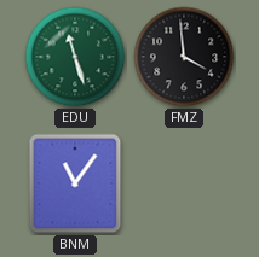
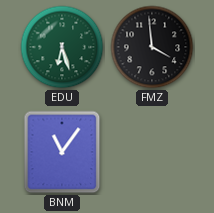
EDU: 11:27 -> 6:27 (62, 47)
